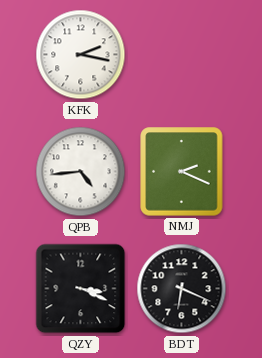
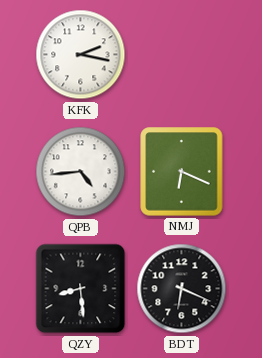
NMJ: 2:19 -> 6:19 (182, 172)
QZY: 3:19 -> 8:29 (81, 289)
